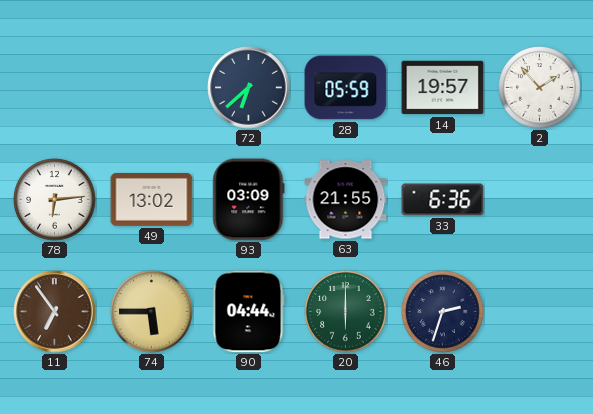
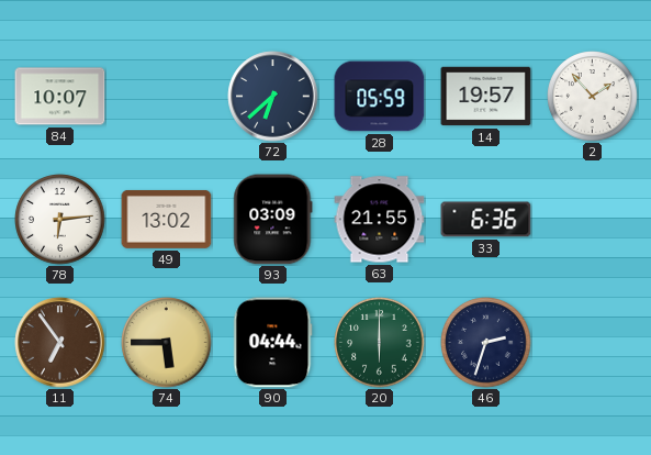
84: none -> 10:07 (60, 97)
